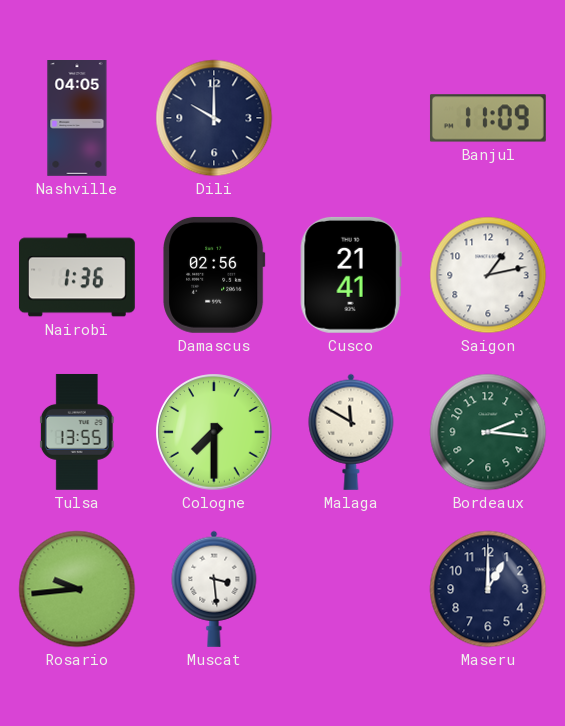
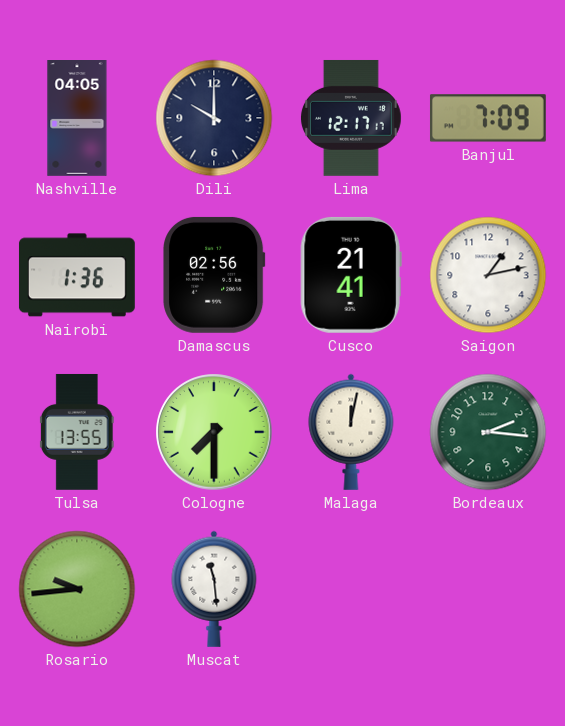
Lima: none -> 12:17 (351, 118)
Banjul: 11:09 -> 7:09 (488, 118)
Malaga: 11:50 -> 12:02 (351, 432)
Muscat: 3:29 -> 11:29 (214, 589)
Maseru: 1:00 -> none (488, 589)
